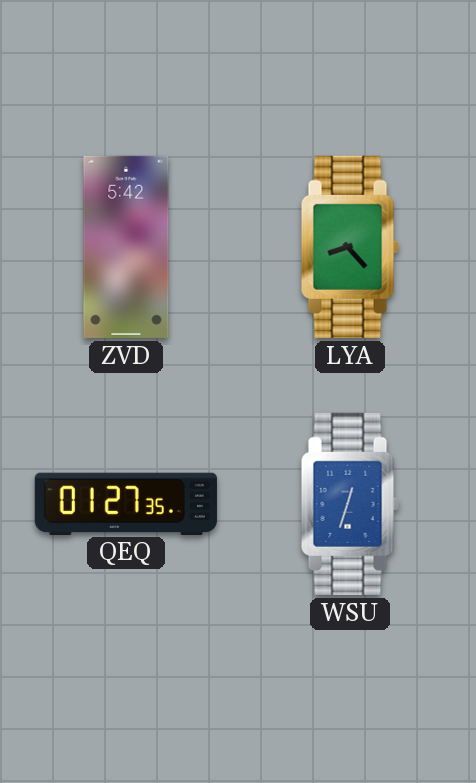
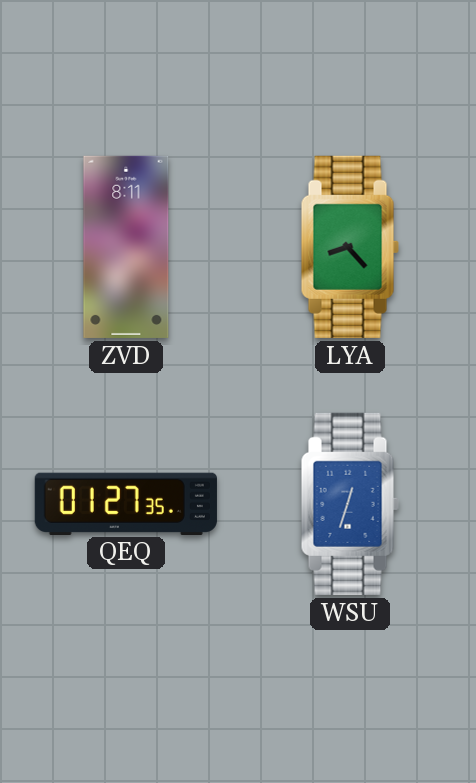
ZVD: 5:42 -> 8:11 (126, 247)
